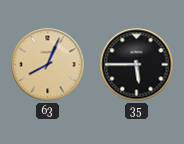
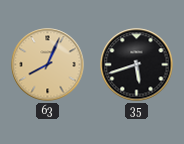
35: 5:45 -> 5:42 (137, 65)
